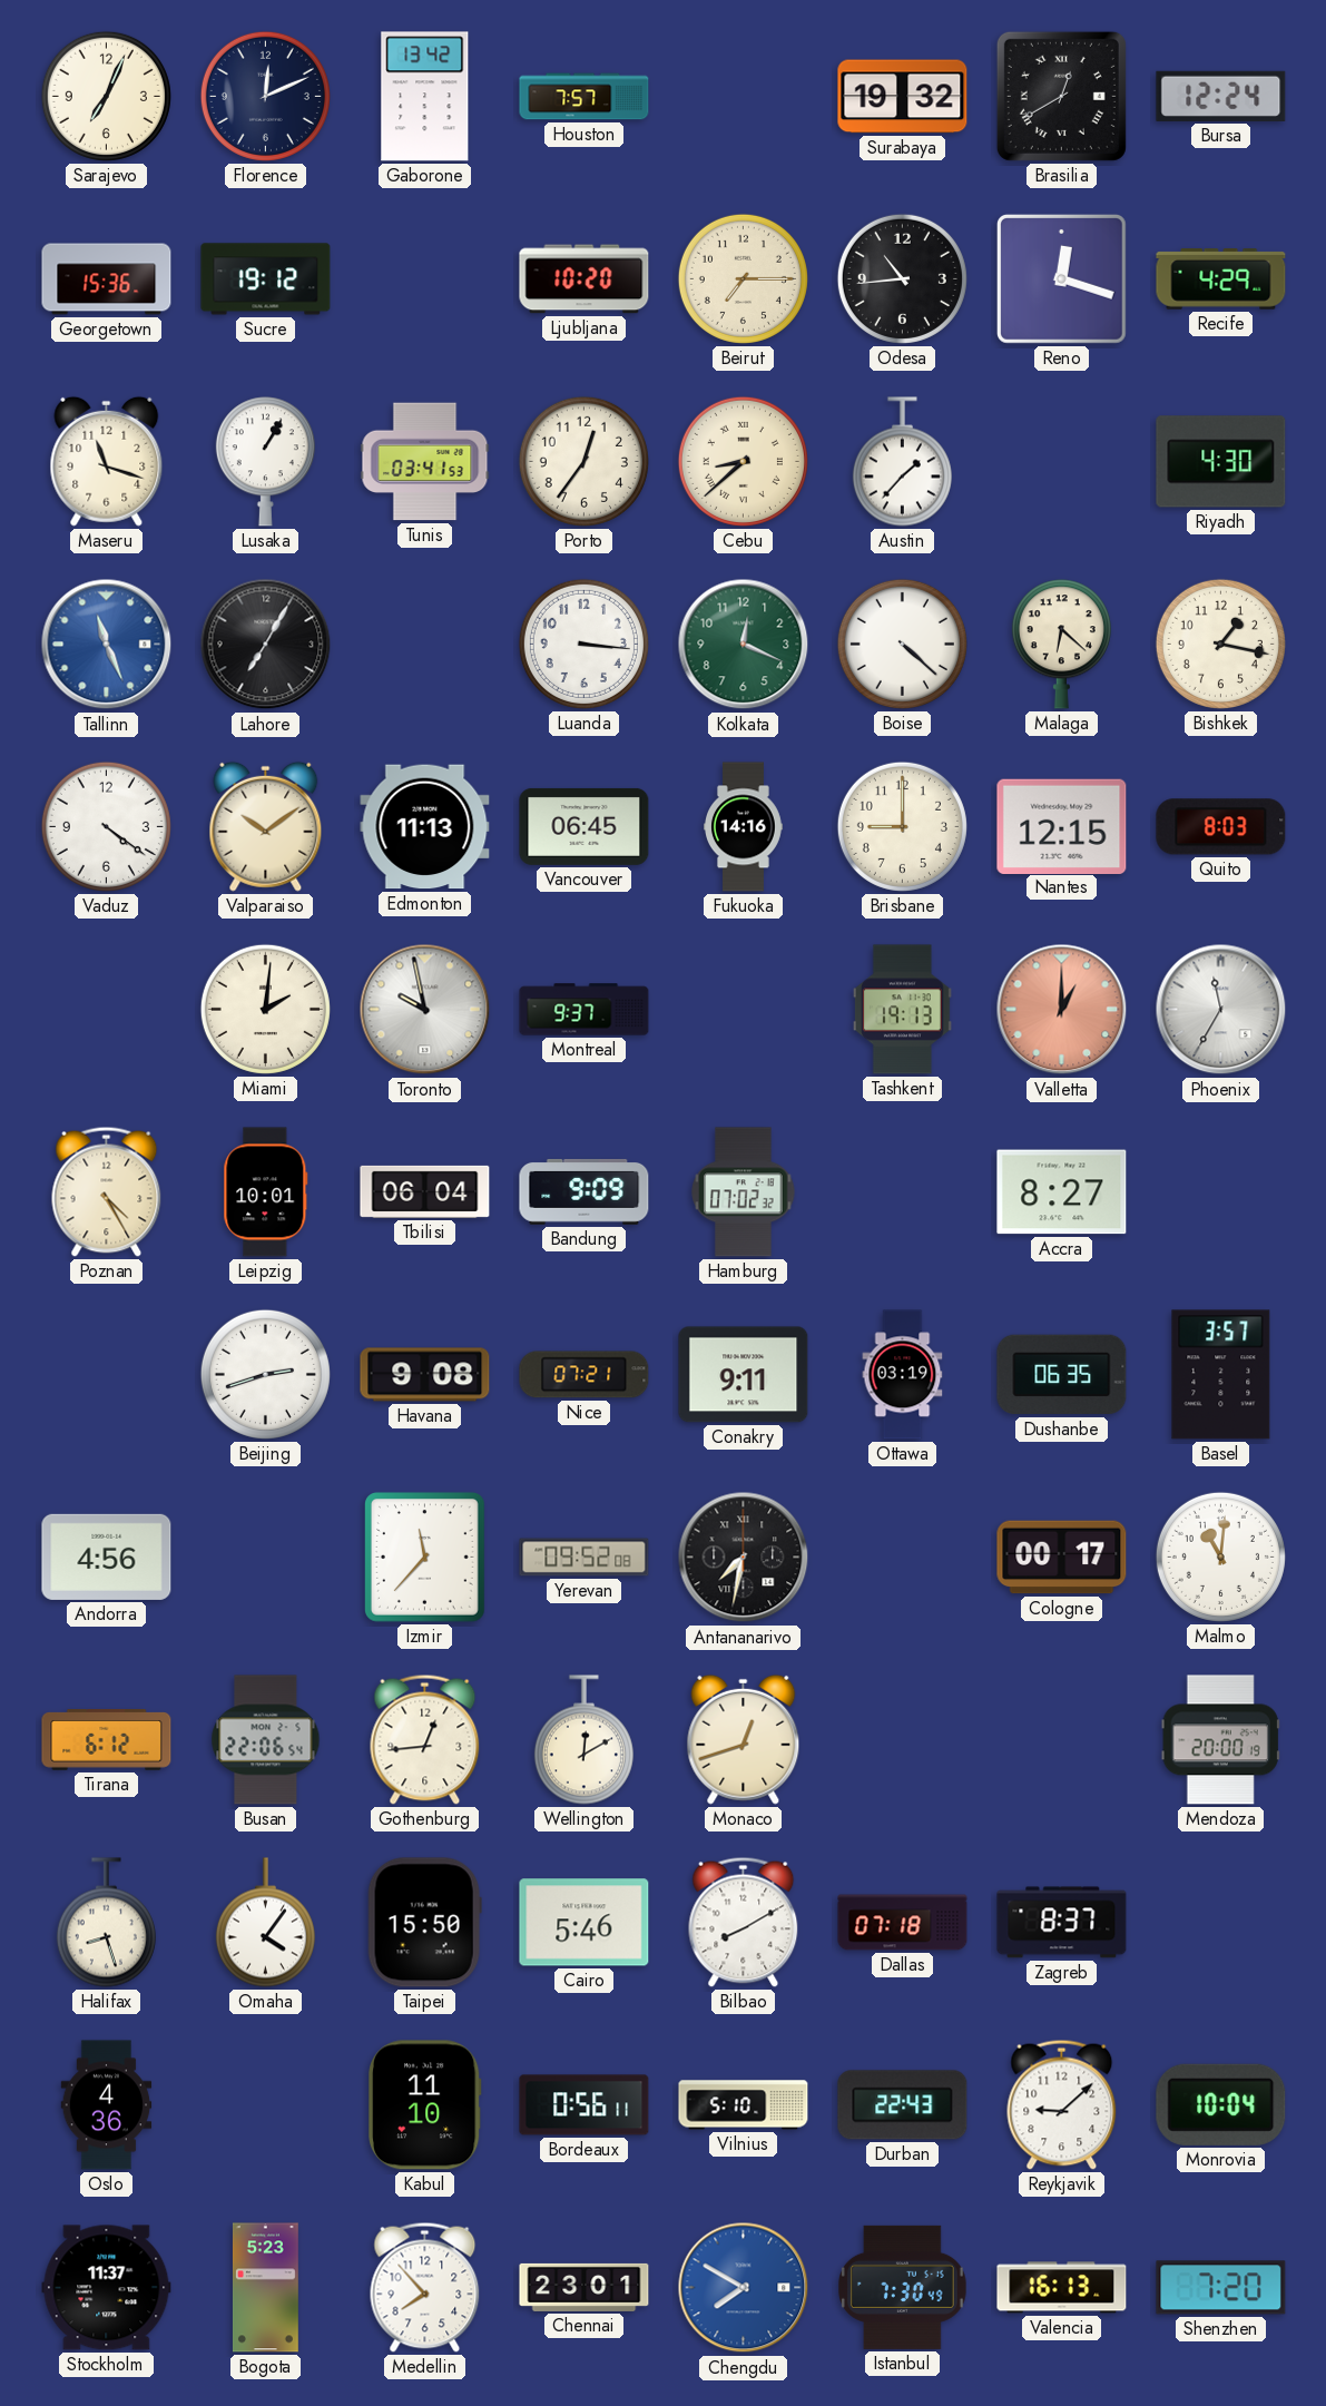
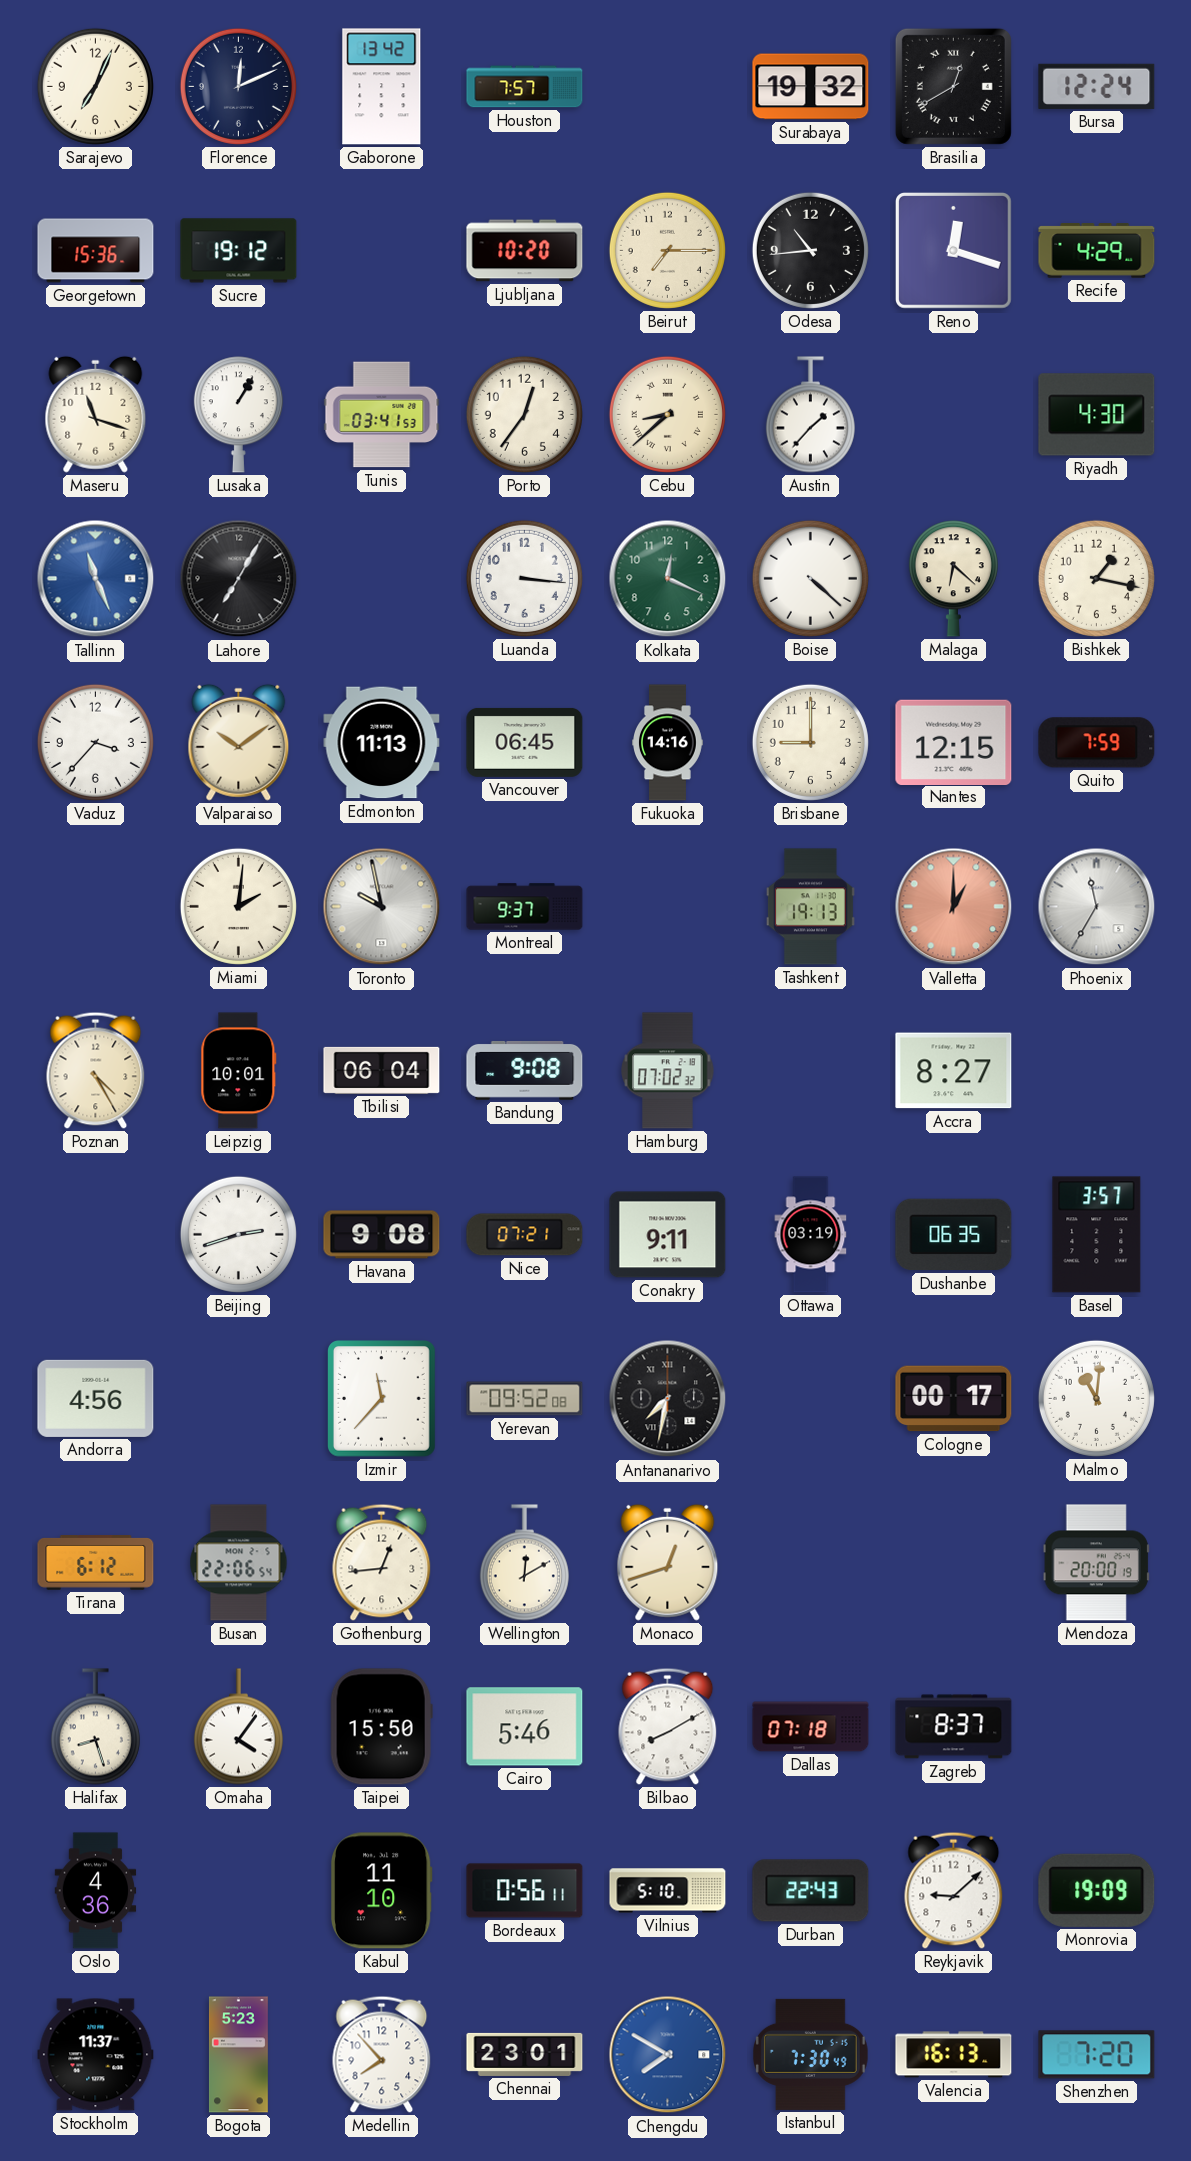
Vaduz: 4:21 -> 3:37 (95, 742)
Quito: 8:03 -> 7:59 (1097, 743)
Bandung: 9:09 -> 9:08 (525, 1070)
Monrovia: 10:04 -> 19:09 (1097, 1890)
